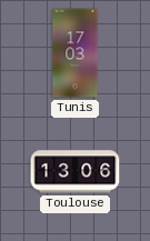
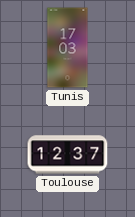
Toulouse: 13:06 -> 12:37 (68, 155)
